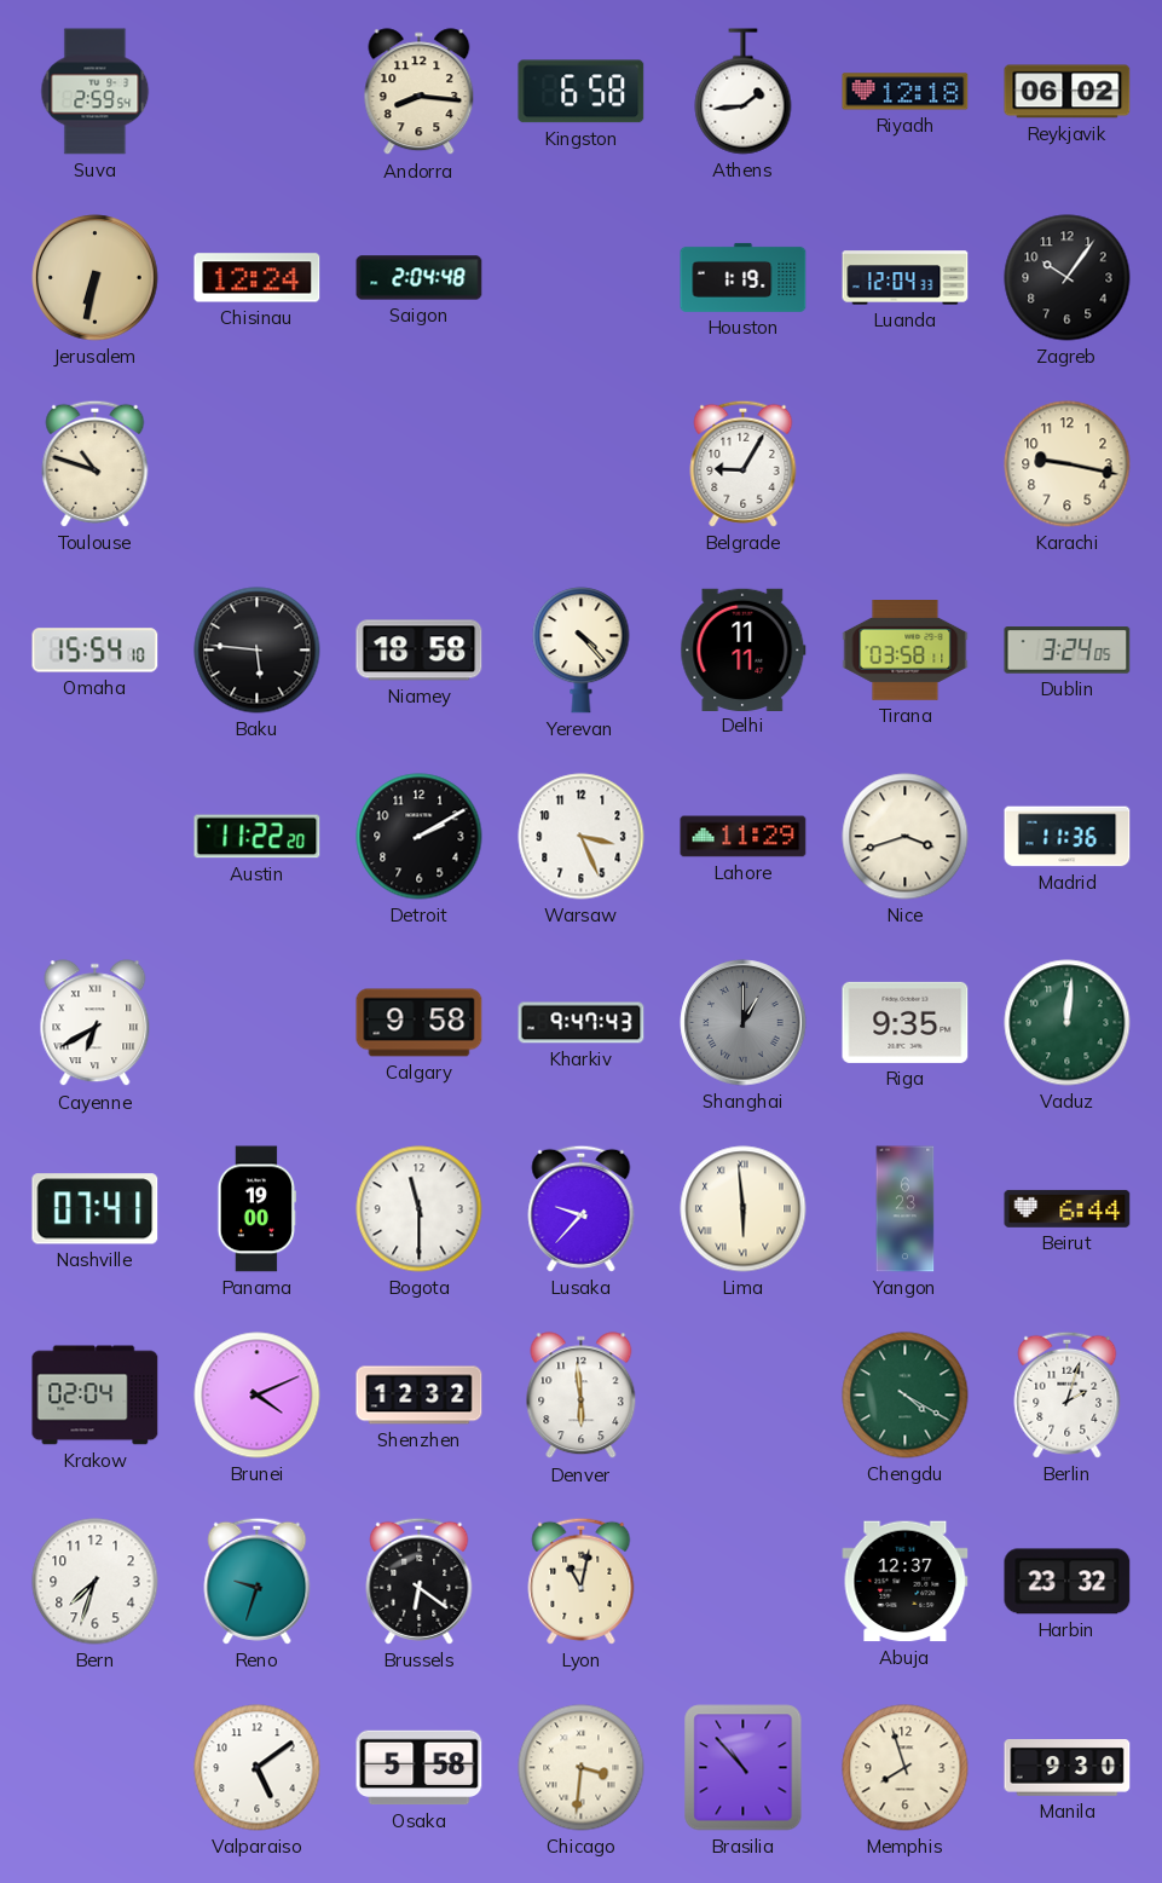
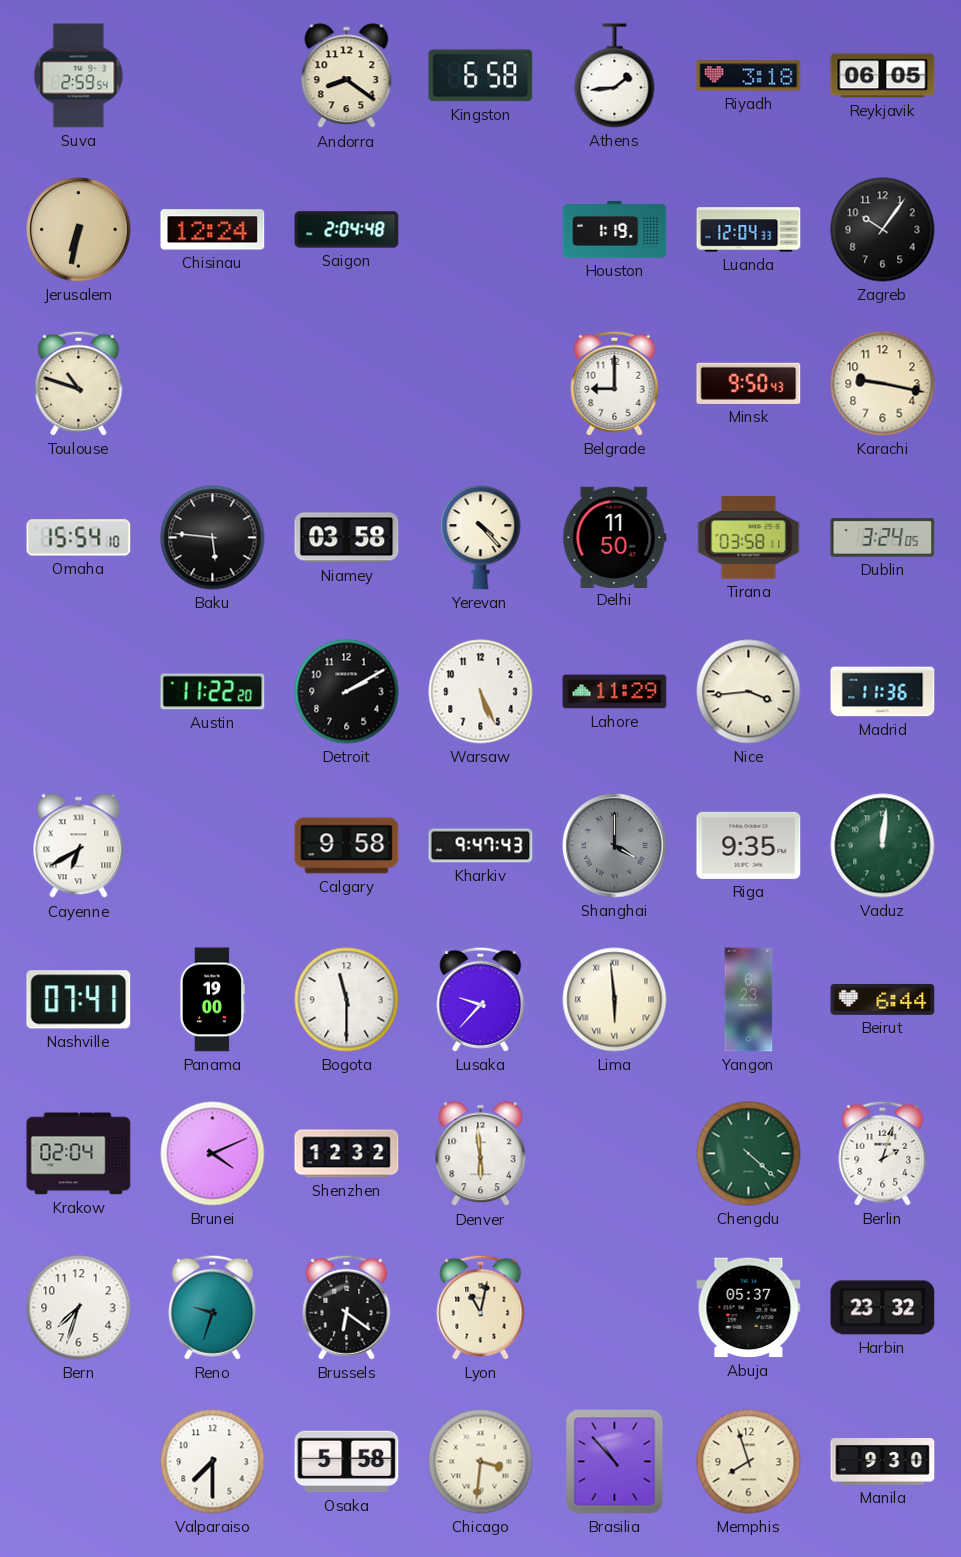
Andorra: 8:16 -> 8:21 (347, 76)
Riyadh: 12:18 -> 3:18 (749, 76)
Reykjavik: 06:02 -> 06:05 (883, 76)
Belgrade: 9:05 -> 9:00 (615, 383)
Minsk: none -> 9:50 (749, 383)
Niamey: 18:58 -> 03:58 (347, 538)
Delhi: 11:11 -> 11:50 (615, 537)
Warsaw: 3:26 -> 5:26 (481, 692)
Nice: 3:42 -> 3:44 (749, 692)
Shanghai: 1:00 -> 4:00 (615, 846)
Chengdu: 4:20 -> 4:22 (749, 1154)
Abuja: 12:37 -> 05:37 (749, 1308)
Valparaiso: 5:09 -> 7:30 (213, 1462)
